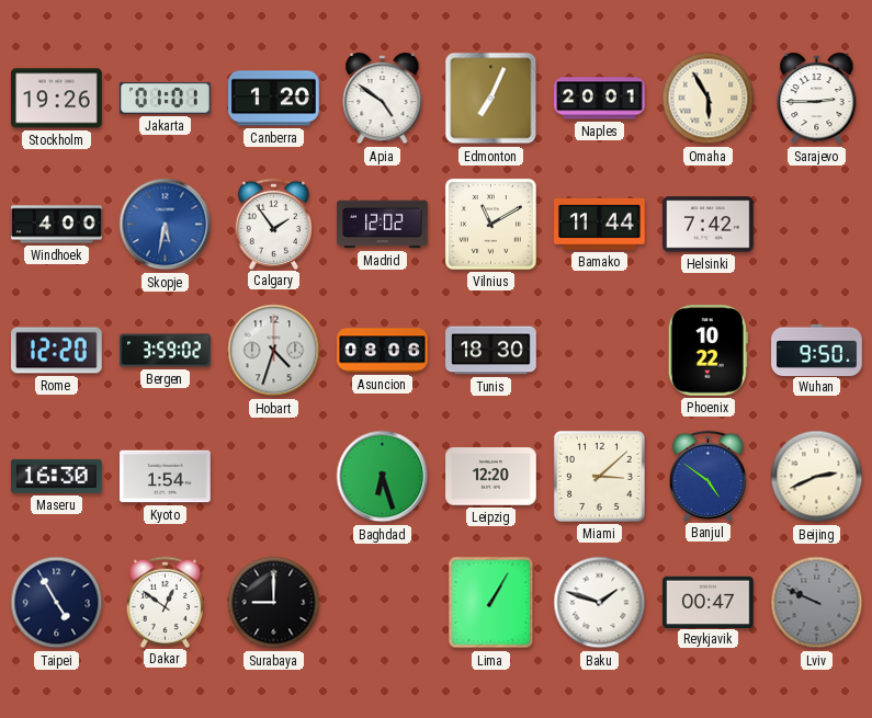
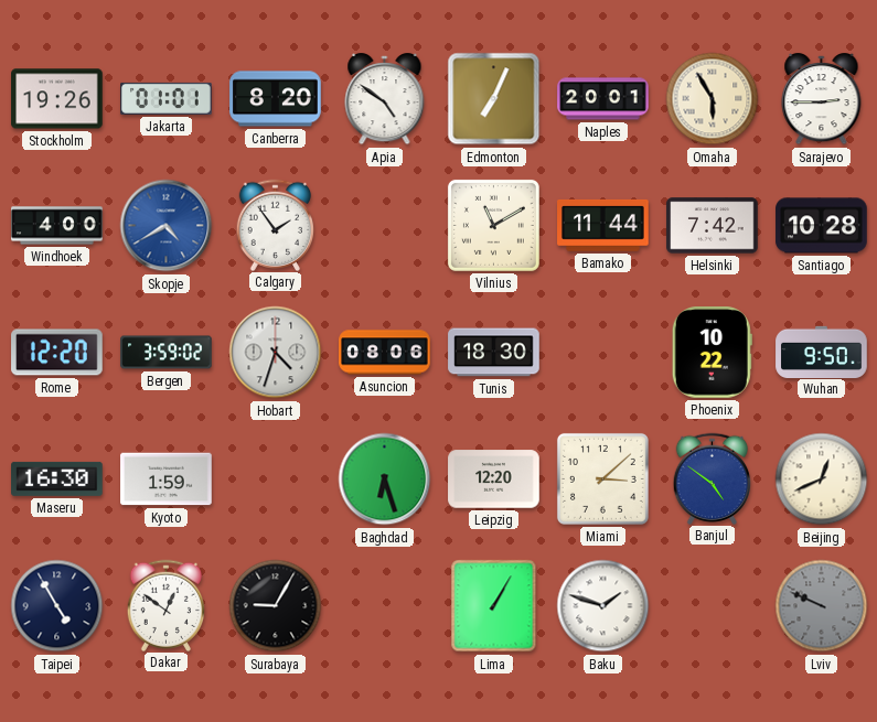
Canberra: 1:20 -> 8:20 (276, 99)
Skopje: 5:32 -> 4:40 (167, 226)
Madrid: 12:02 -> none (383, 225)
Santiago: none -> 10:28 (822, 226)
Kyoto: 1:54 -> 1:59 (167, 479)
Beijing: 2:41 -> 12:41 (822, 479)
Surabaya: 9:00 -> 9:05 (276, 606)
Reykjavik: 00:47 -> none (709, 602)
